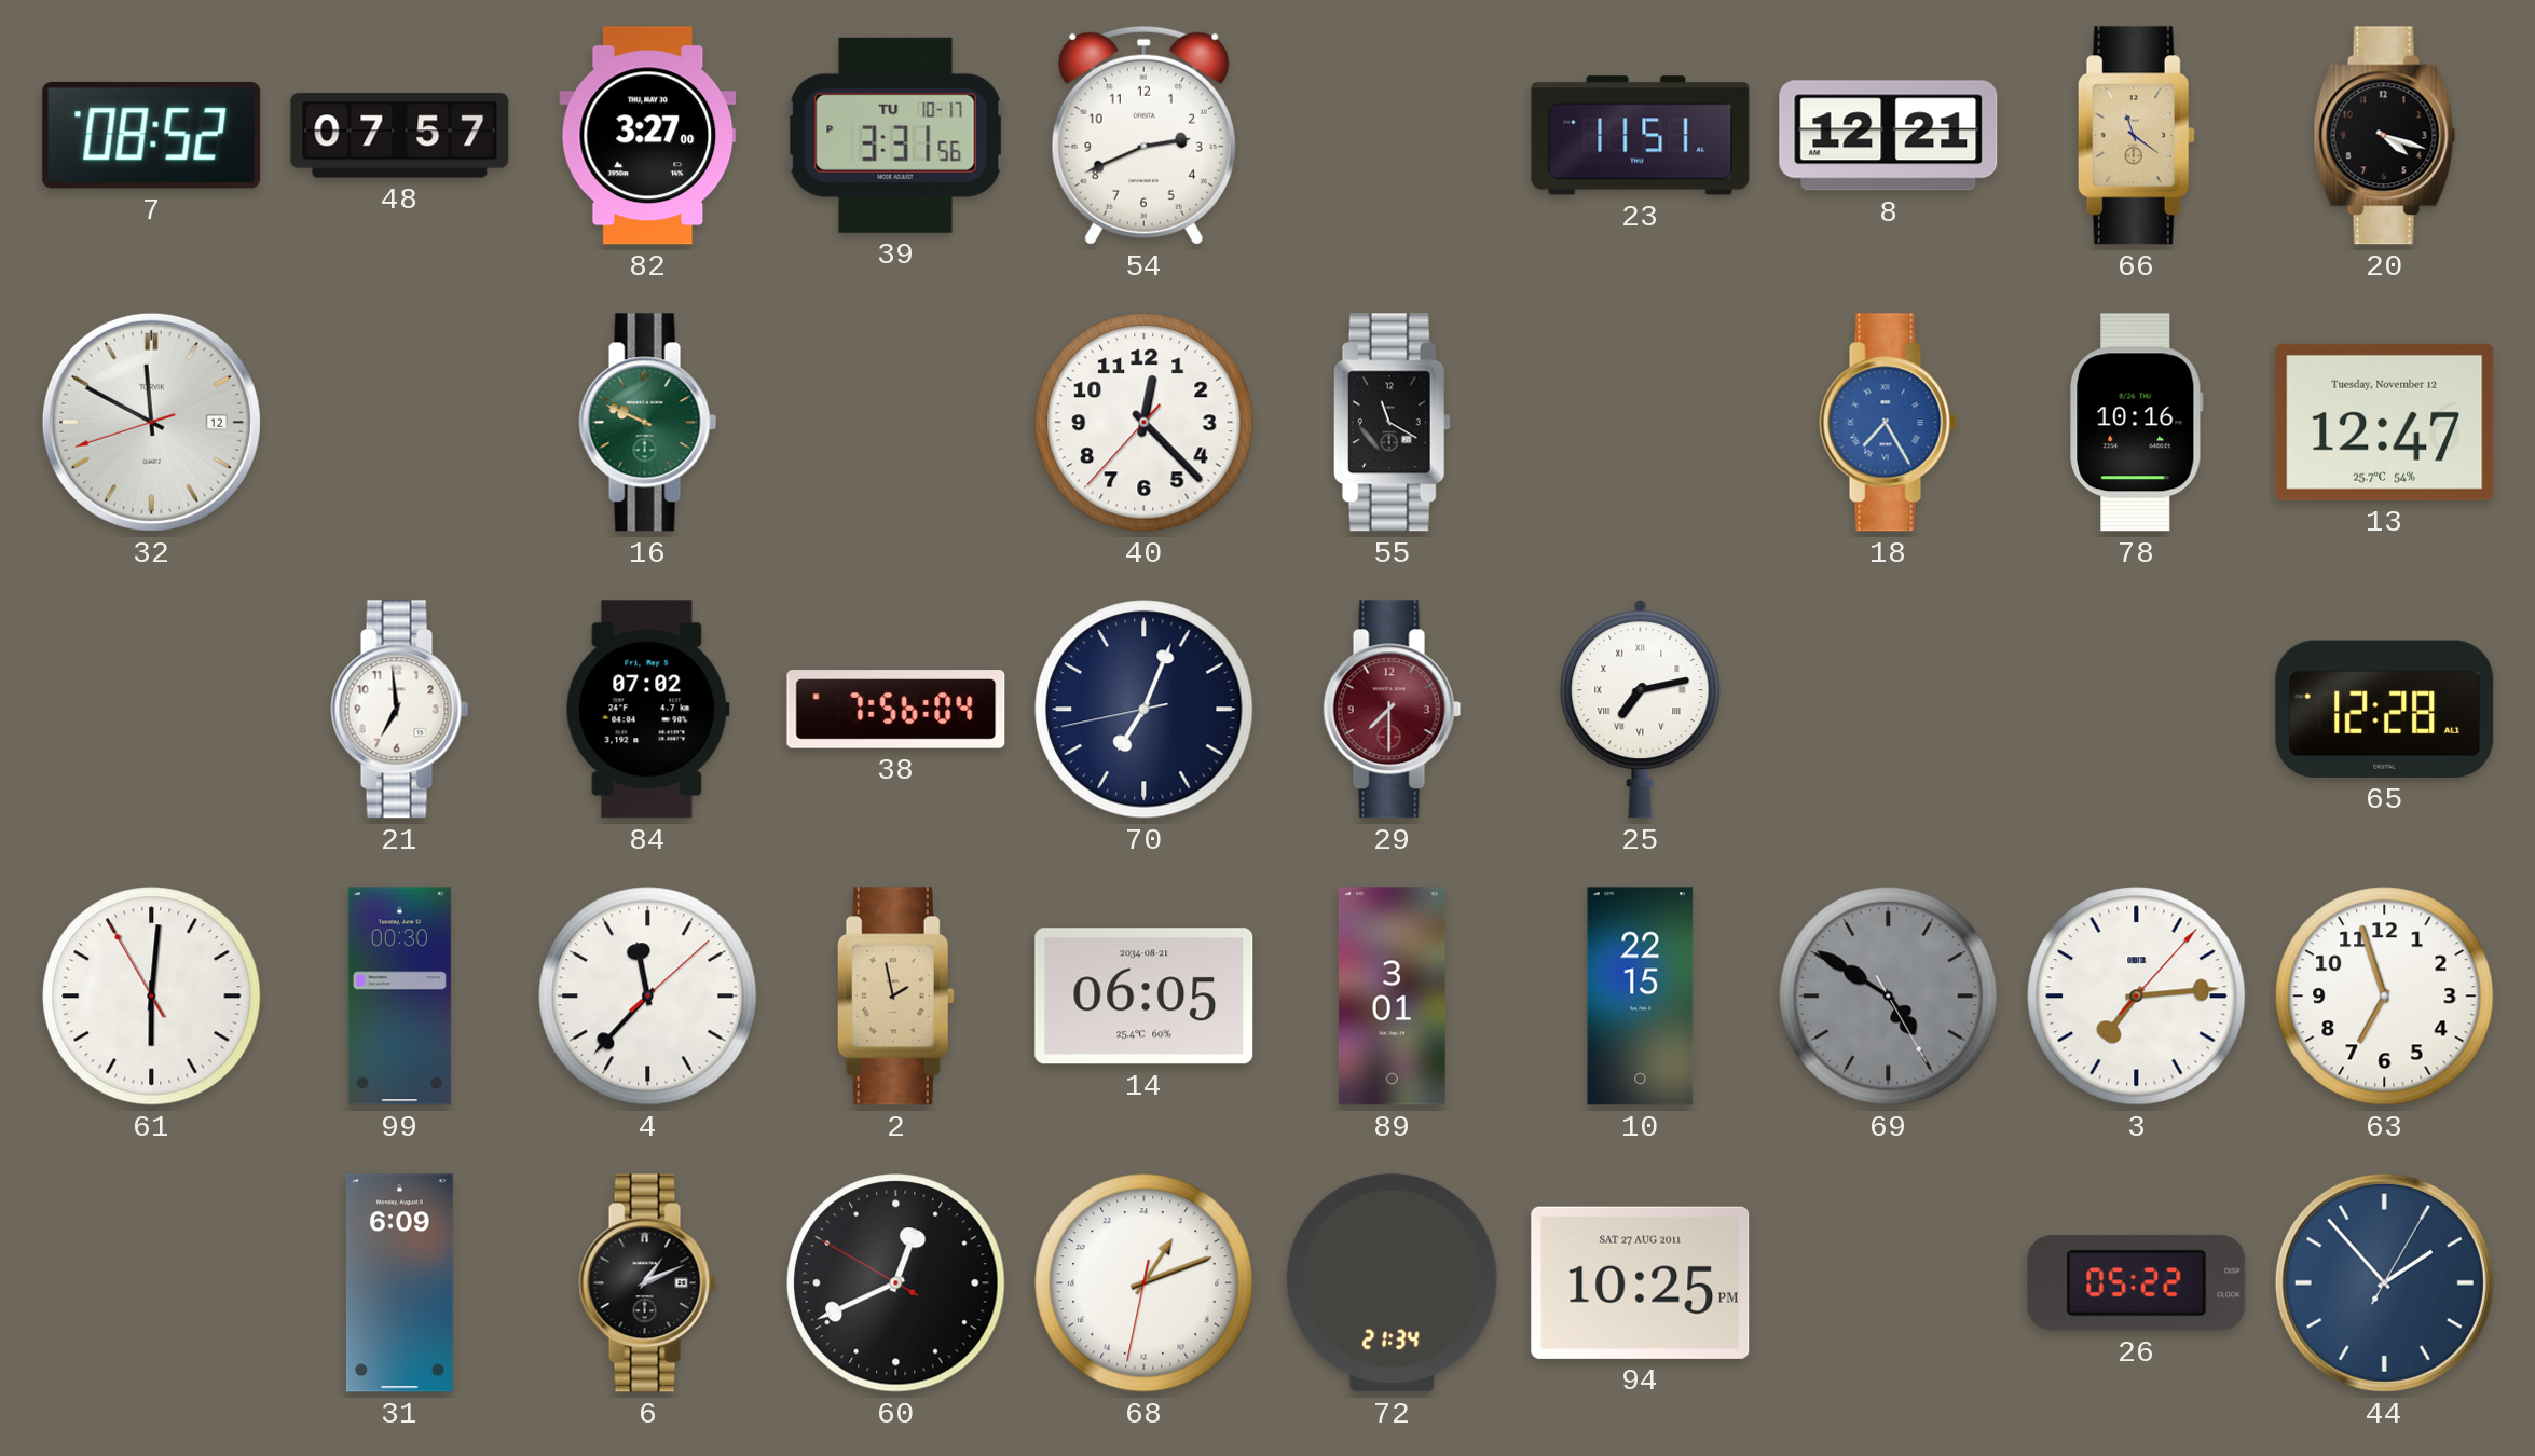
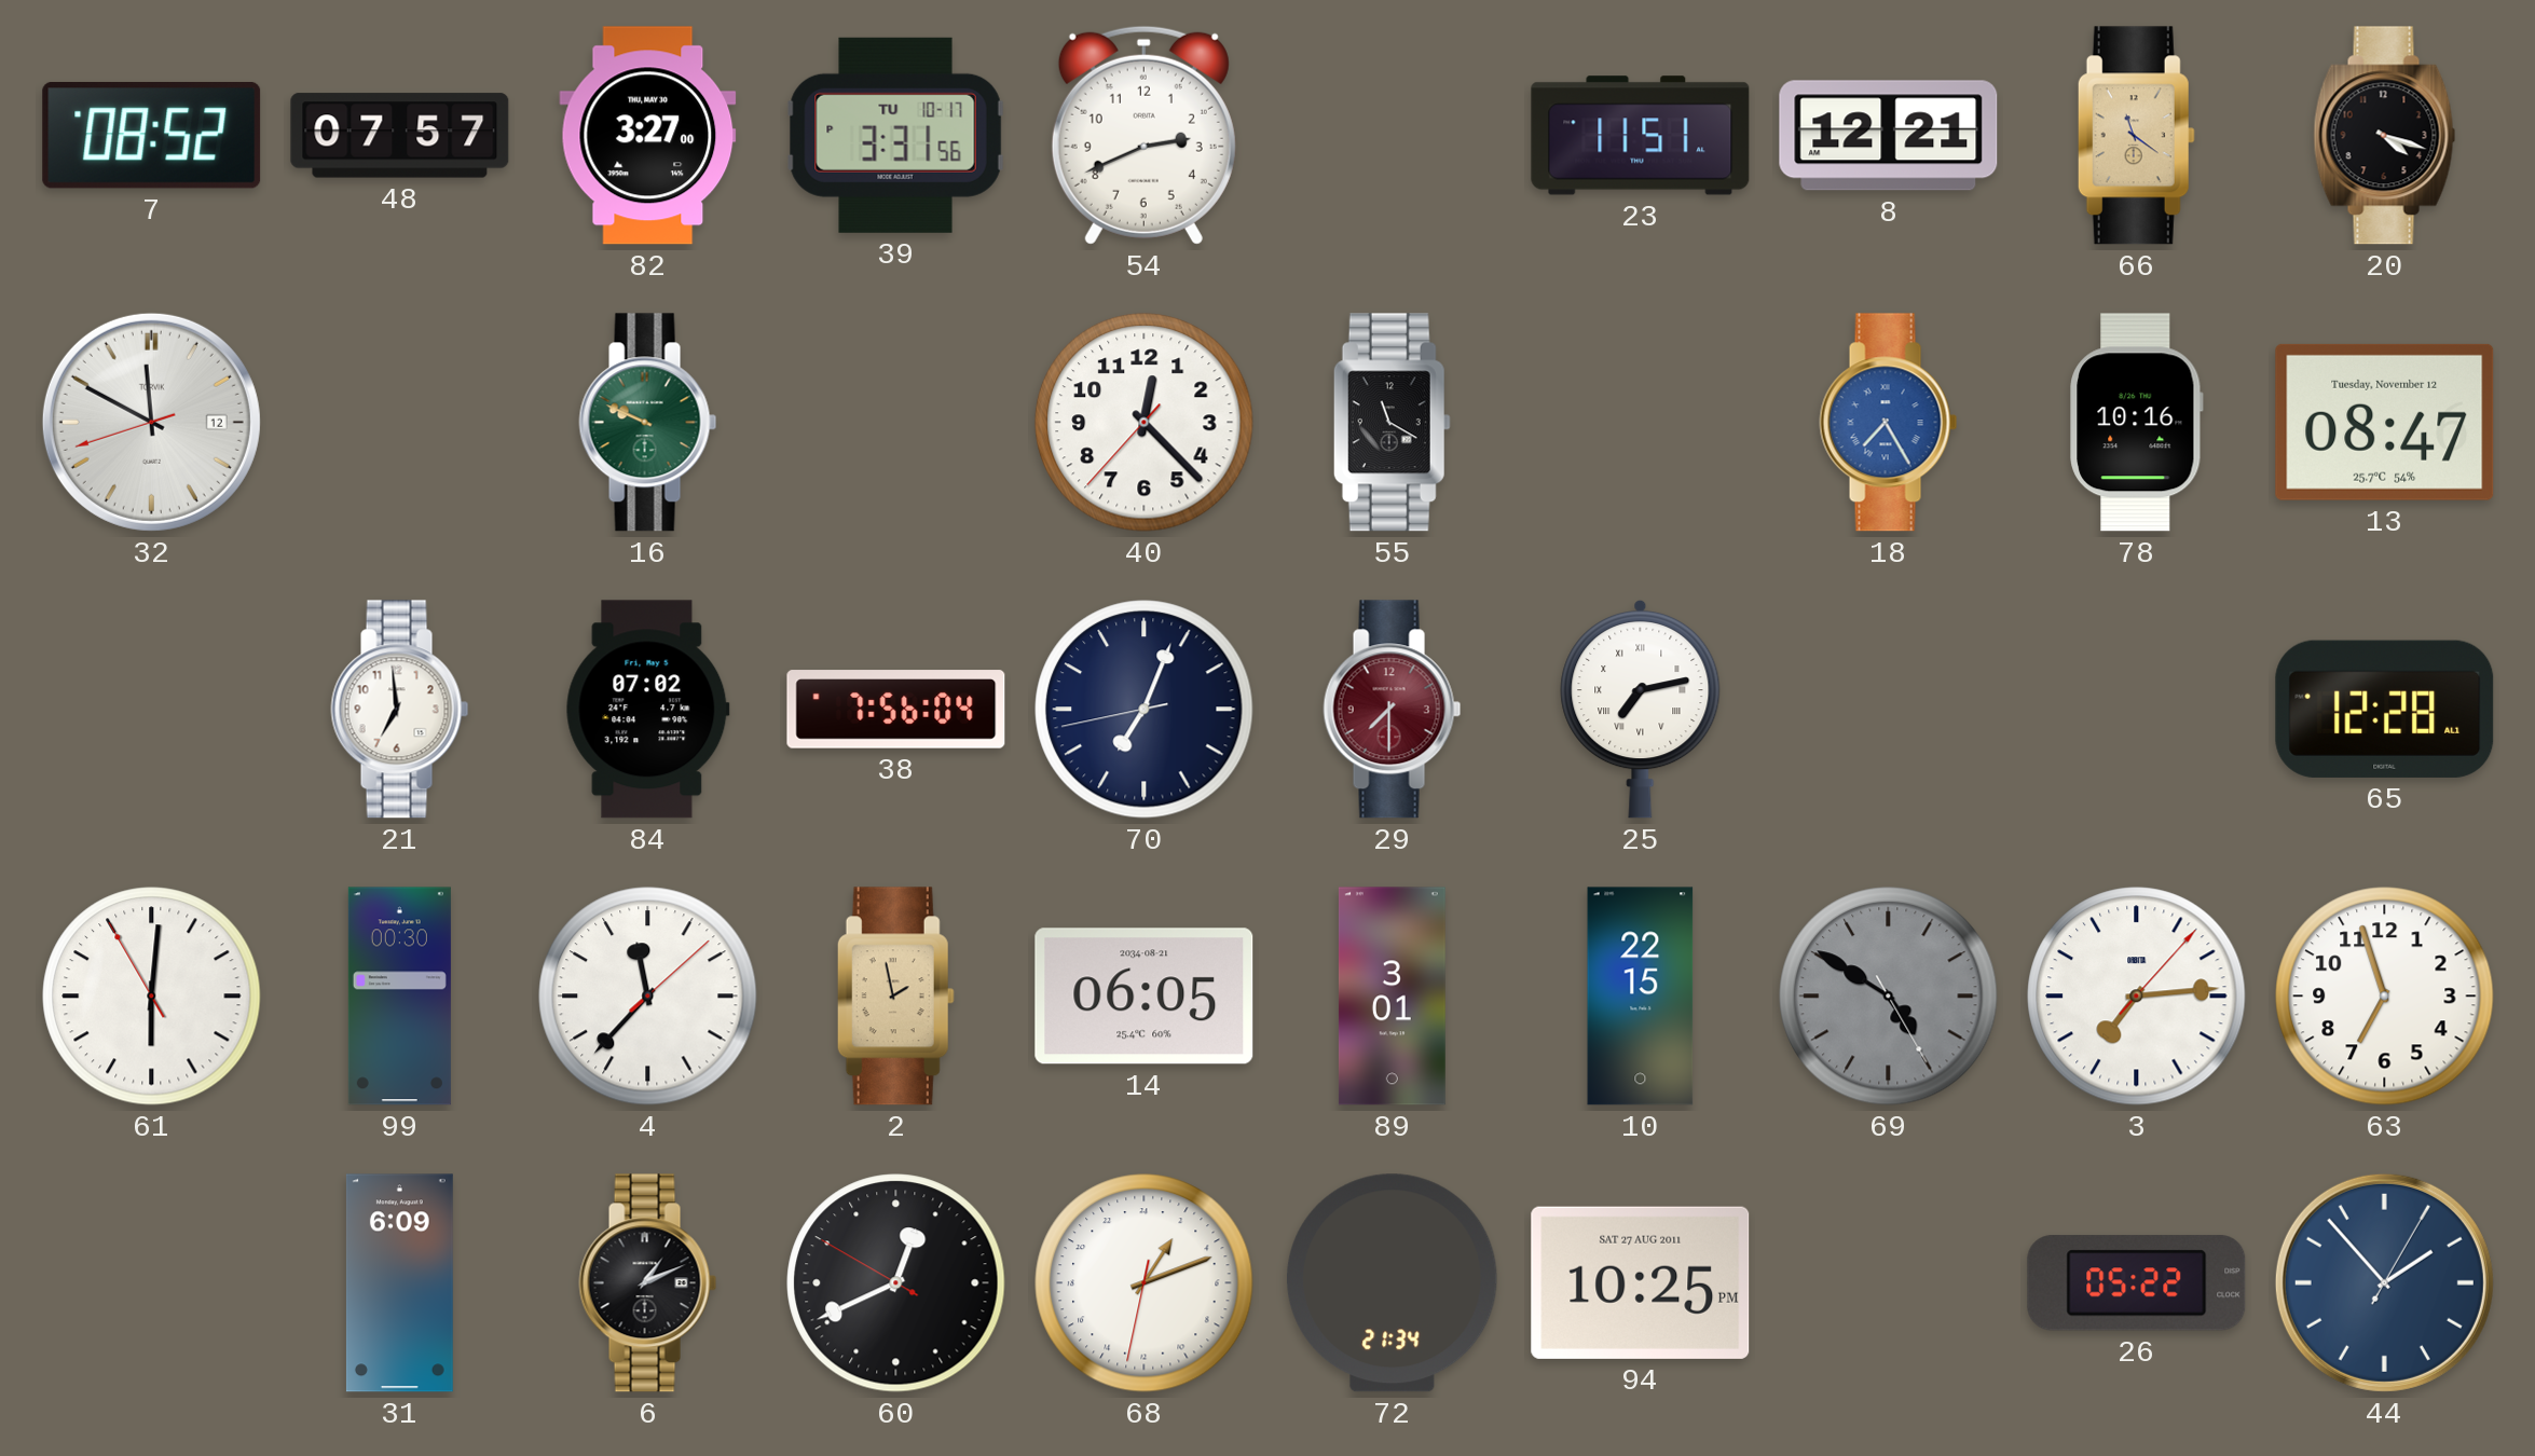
13: 12:47 -> 08:47 (2385, 422)
